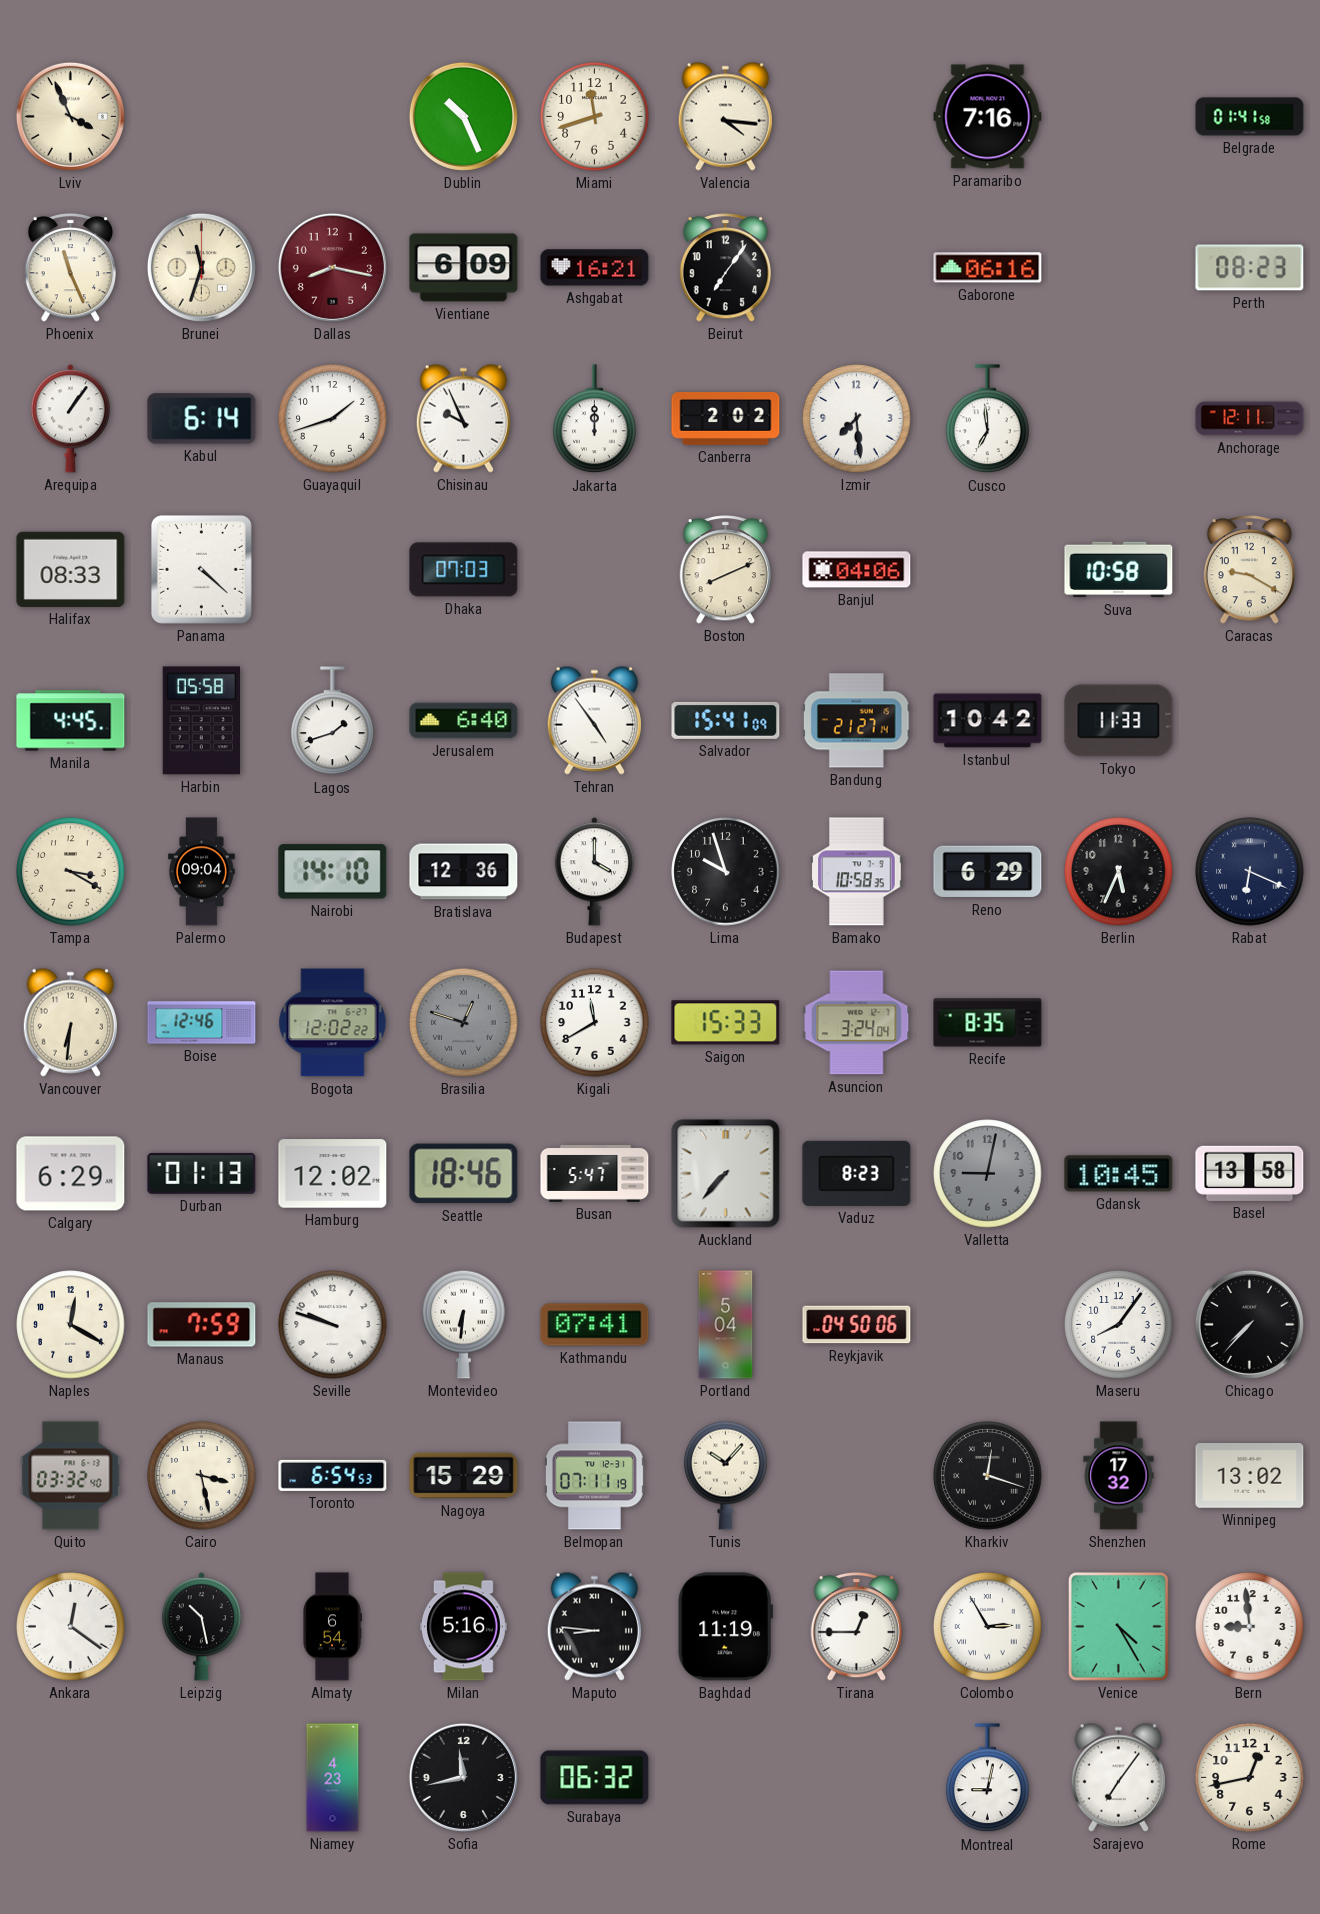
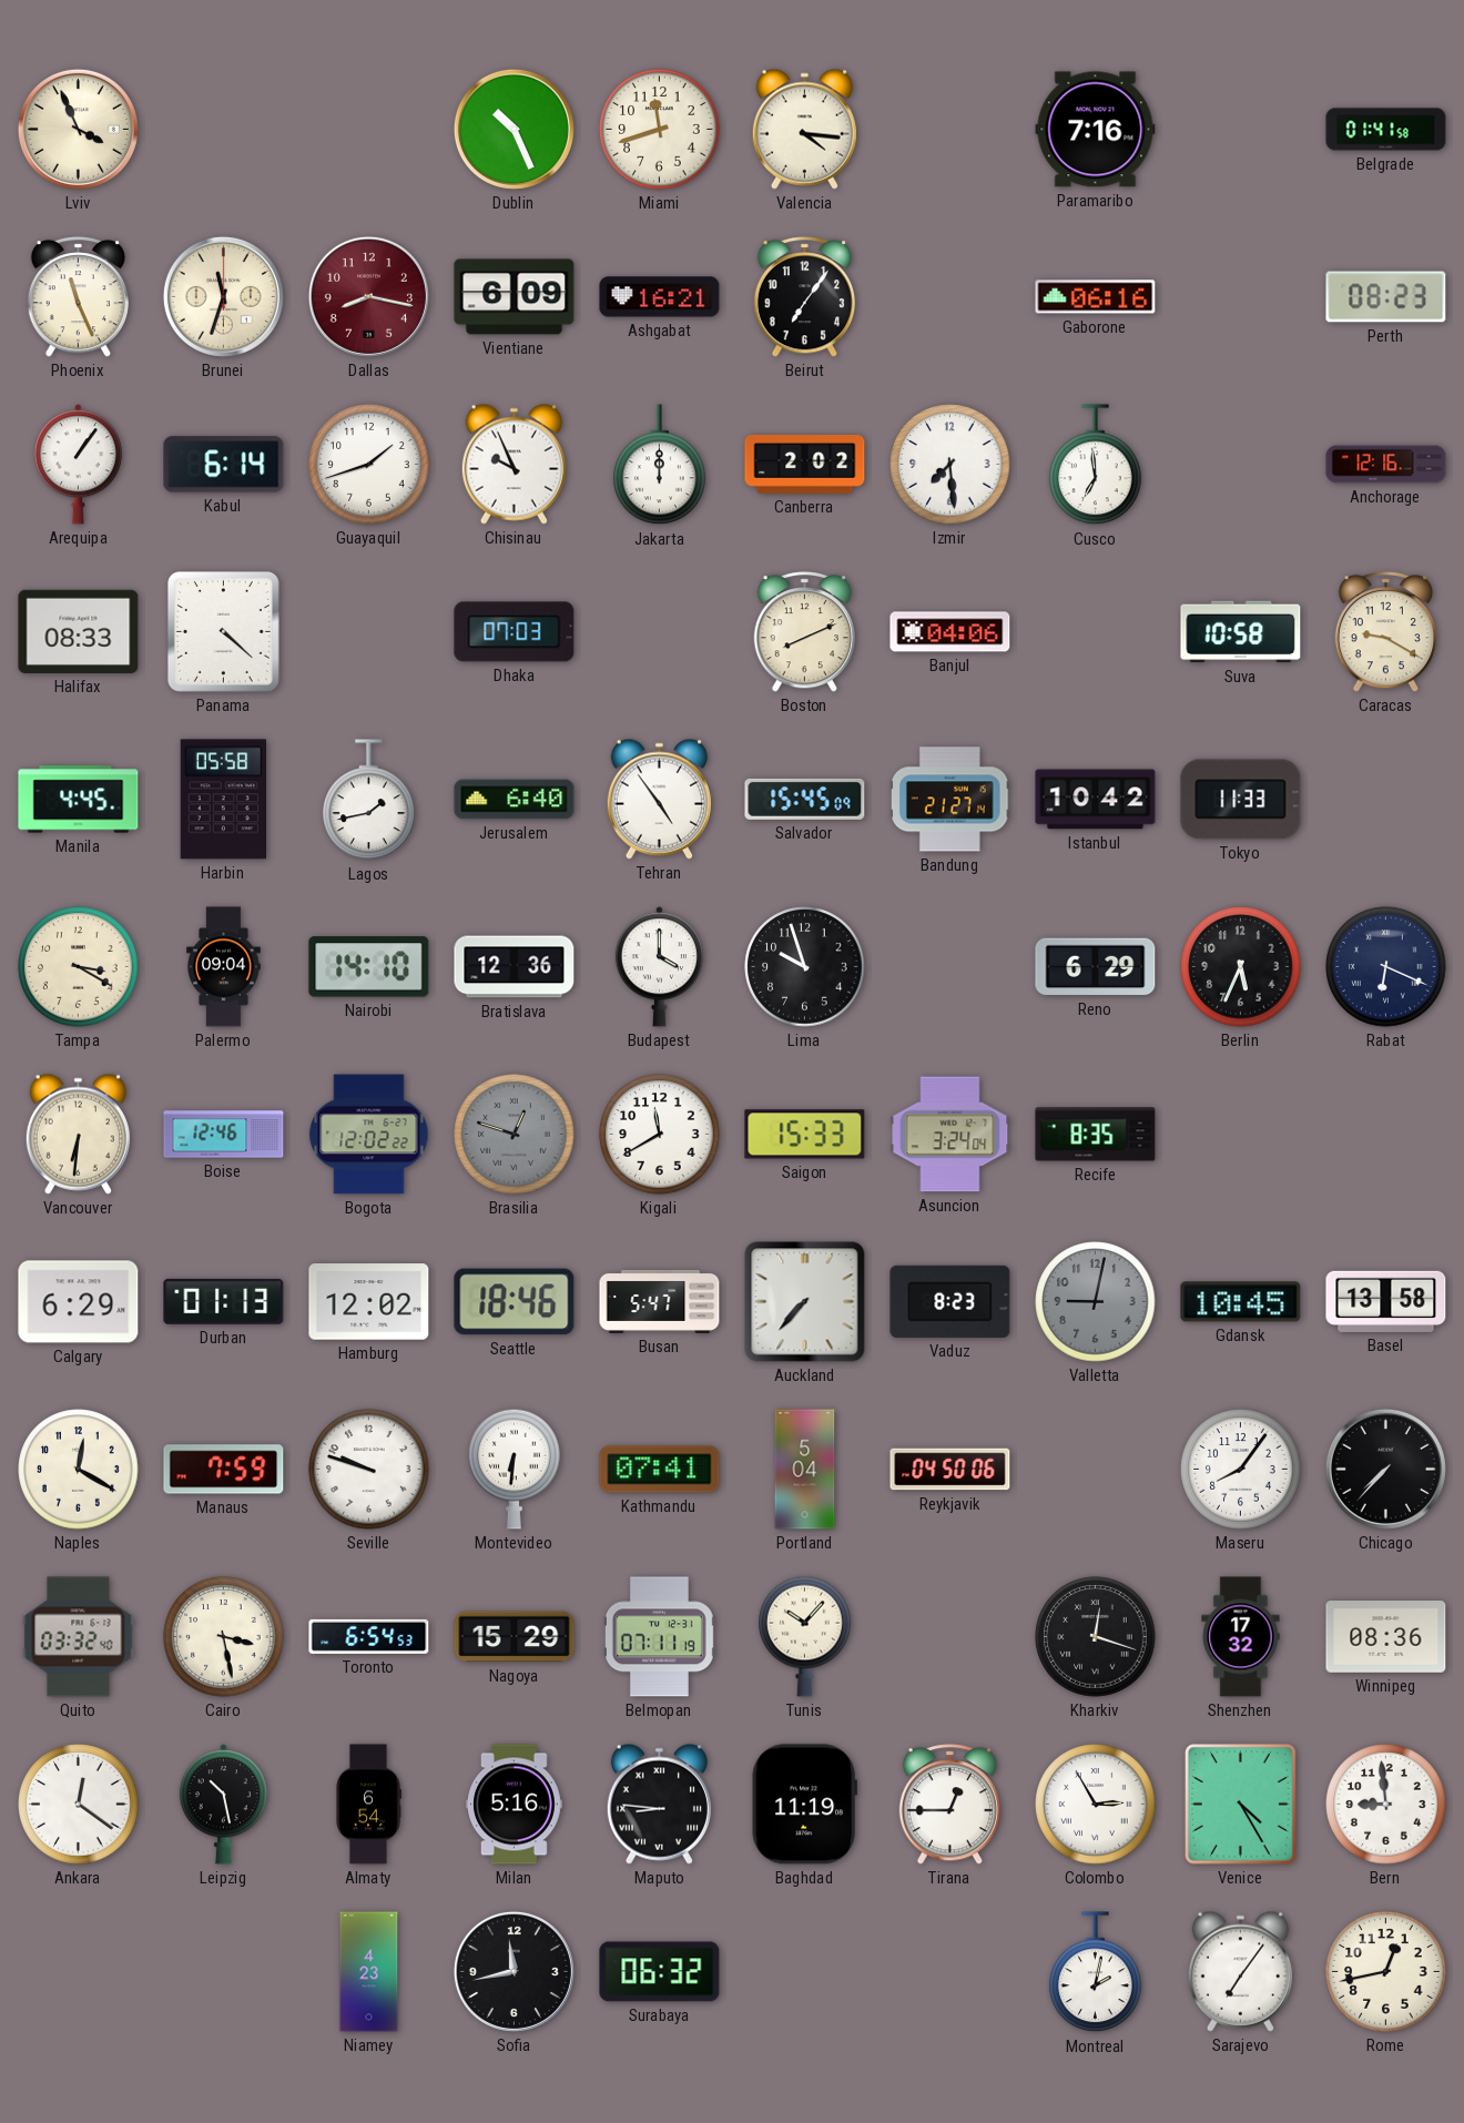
Anchorage: 12:11 -> 12:16 (1386, 465)
Lagos: 1:42 -> 1:43 (369, 800)
Salvador: 15:41 -> 15:45 (805, 799)
Bamako: 10:58 -> none (857, 872)
Winnipeg: 13:02 -> 08:36 (1386, 1637)
Montreal: 9:02 -> 2:02 (1096, 1972)
